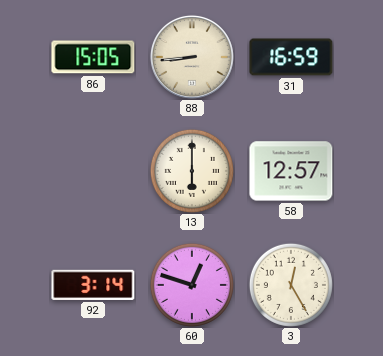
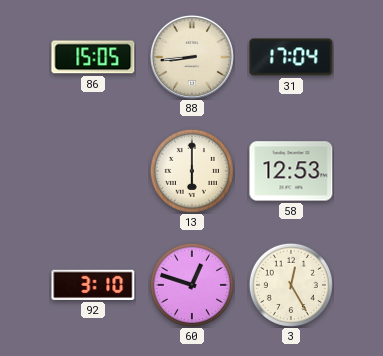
31: 16:59 -> 17:04 (291, 57)
58: 12:57 -> 12:53 (291, 171)
92: 3:14 -> 3:10 (93, 285)
